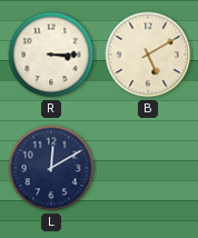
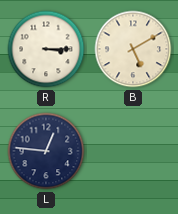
L: 12:10 -> 12:46 (46, 151)
